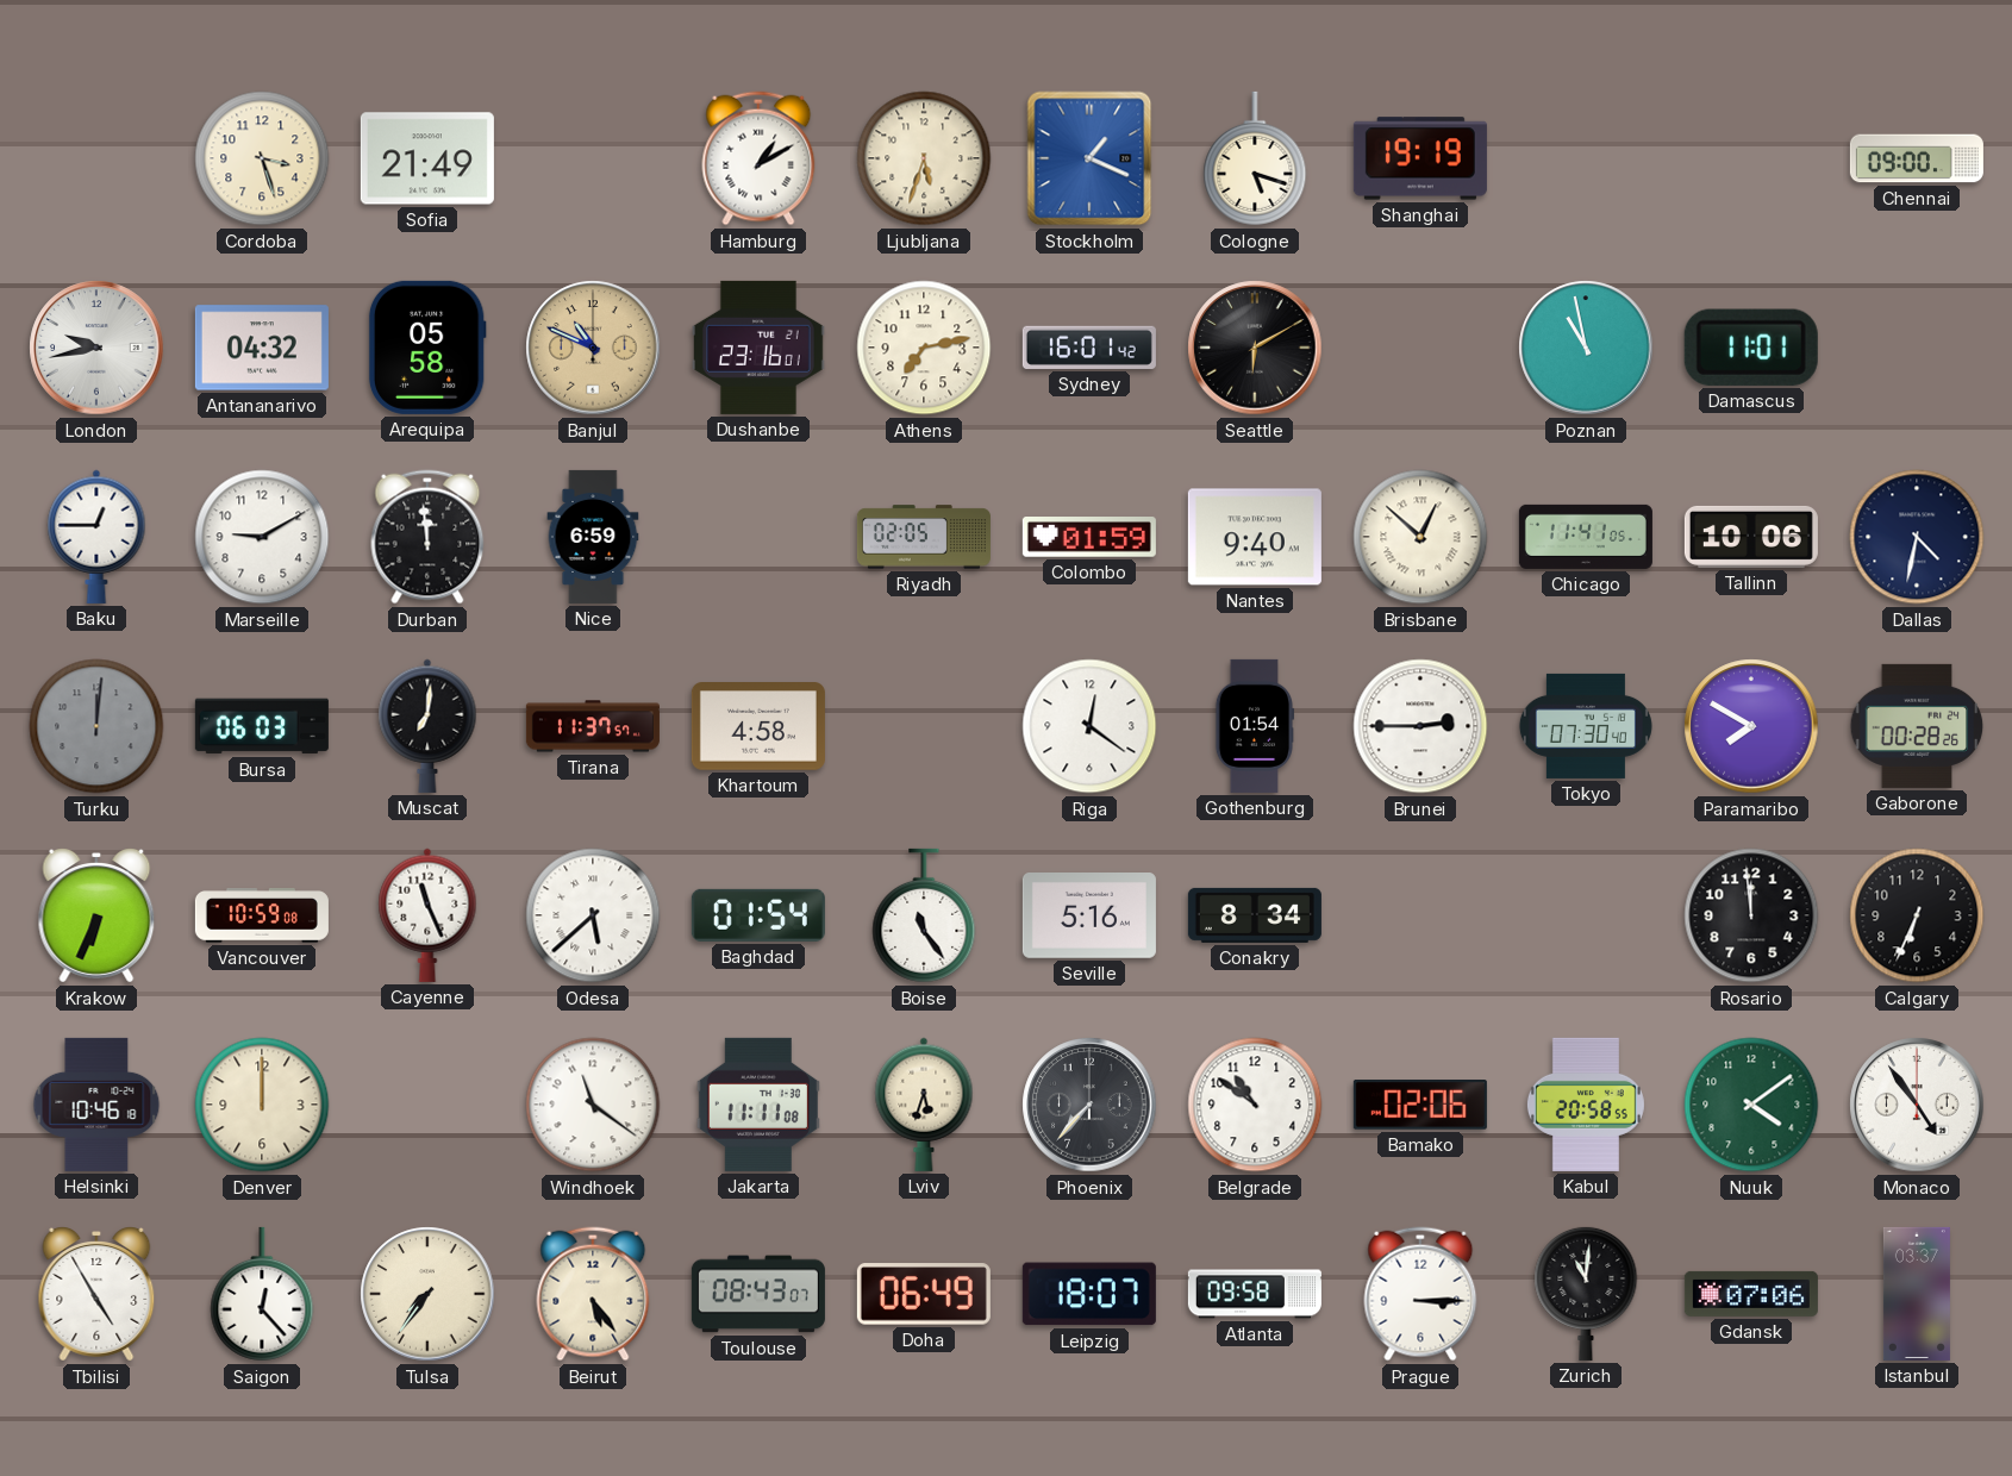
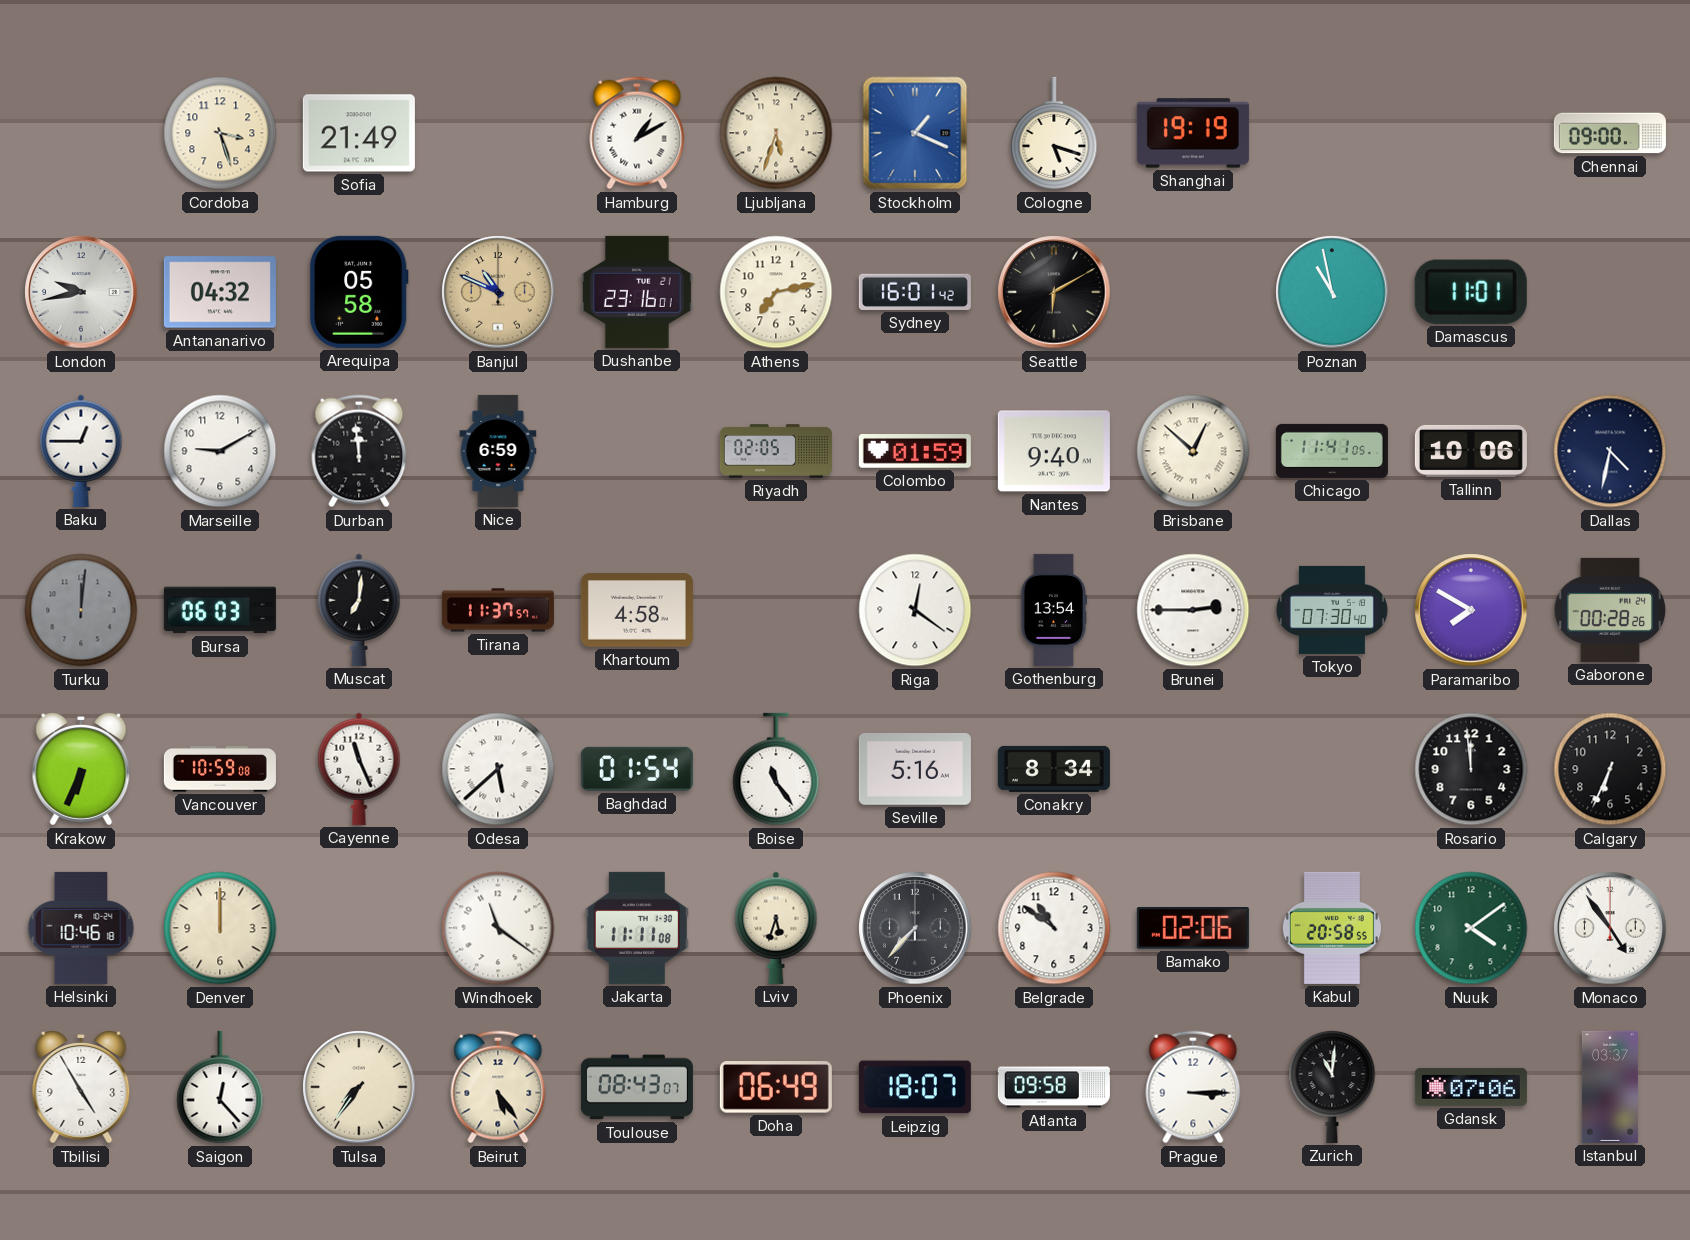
Gothenburg: 01:54 -> 13:54 (1053, 610)
